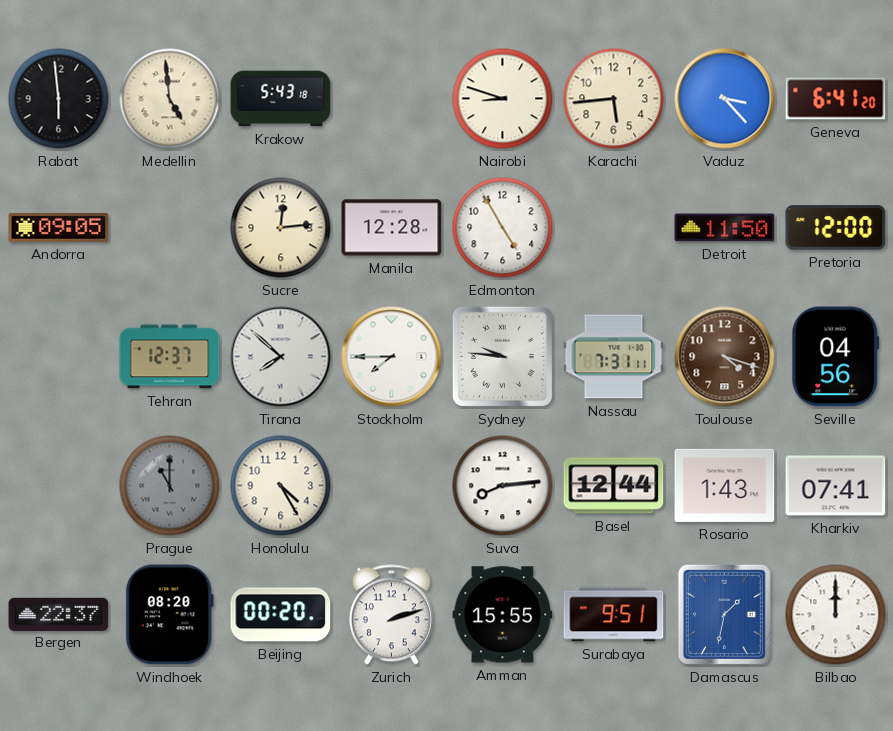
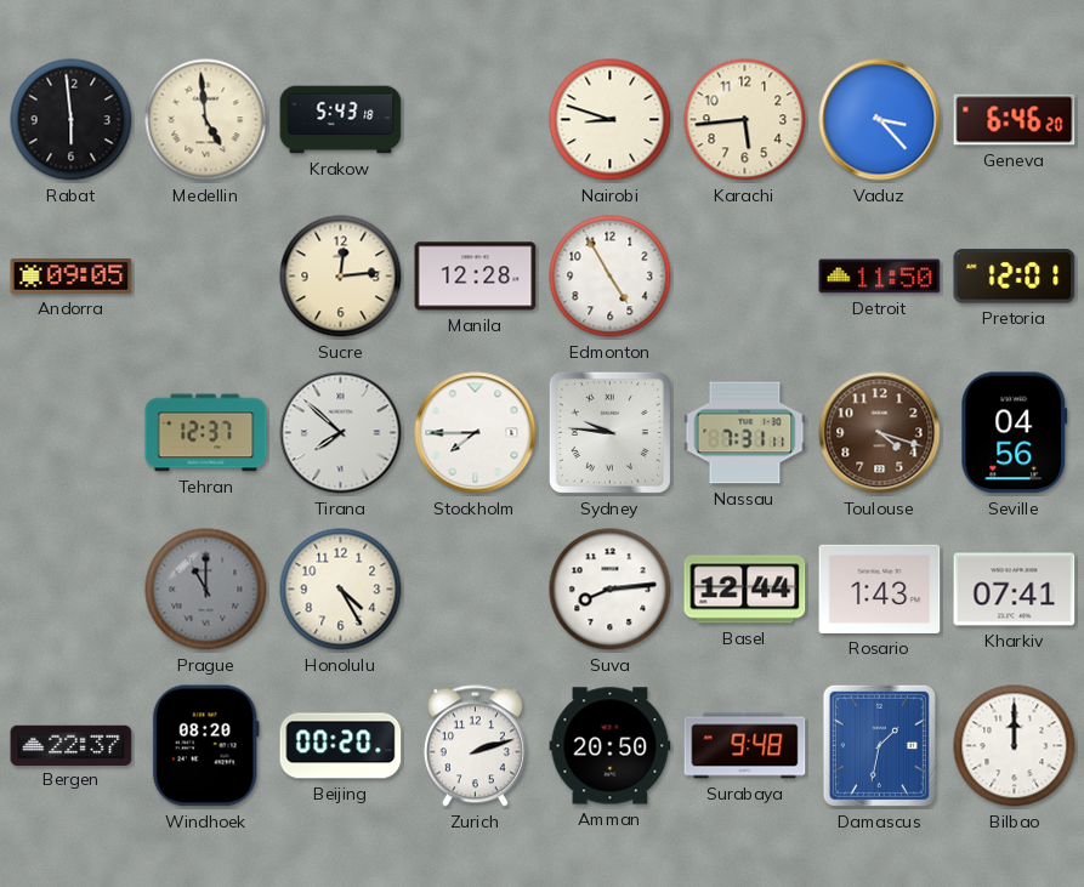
Geneva: 6:41 -> 6:46 (1015, 120)
Pretoria: 12:00 -> 12:01 (1015, 277)
Amman: 15:55 -> 20:50 (611, 746)
Surabaya: 9:51 -> 9:48 (745, 746)
